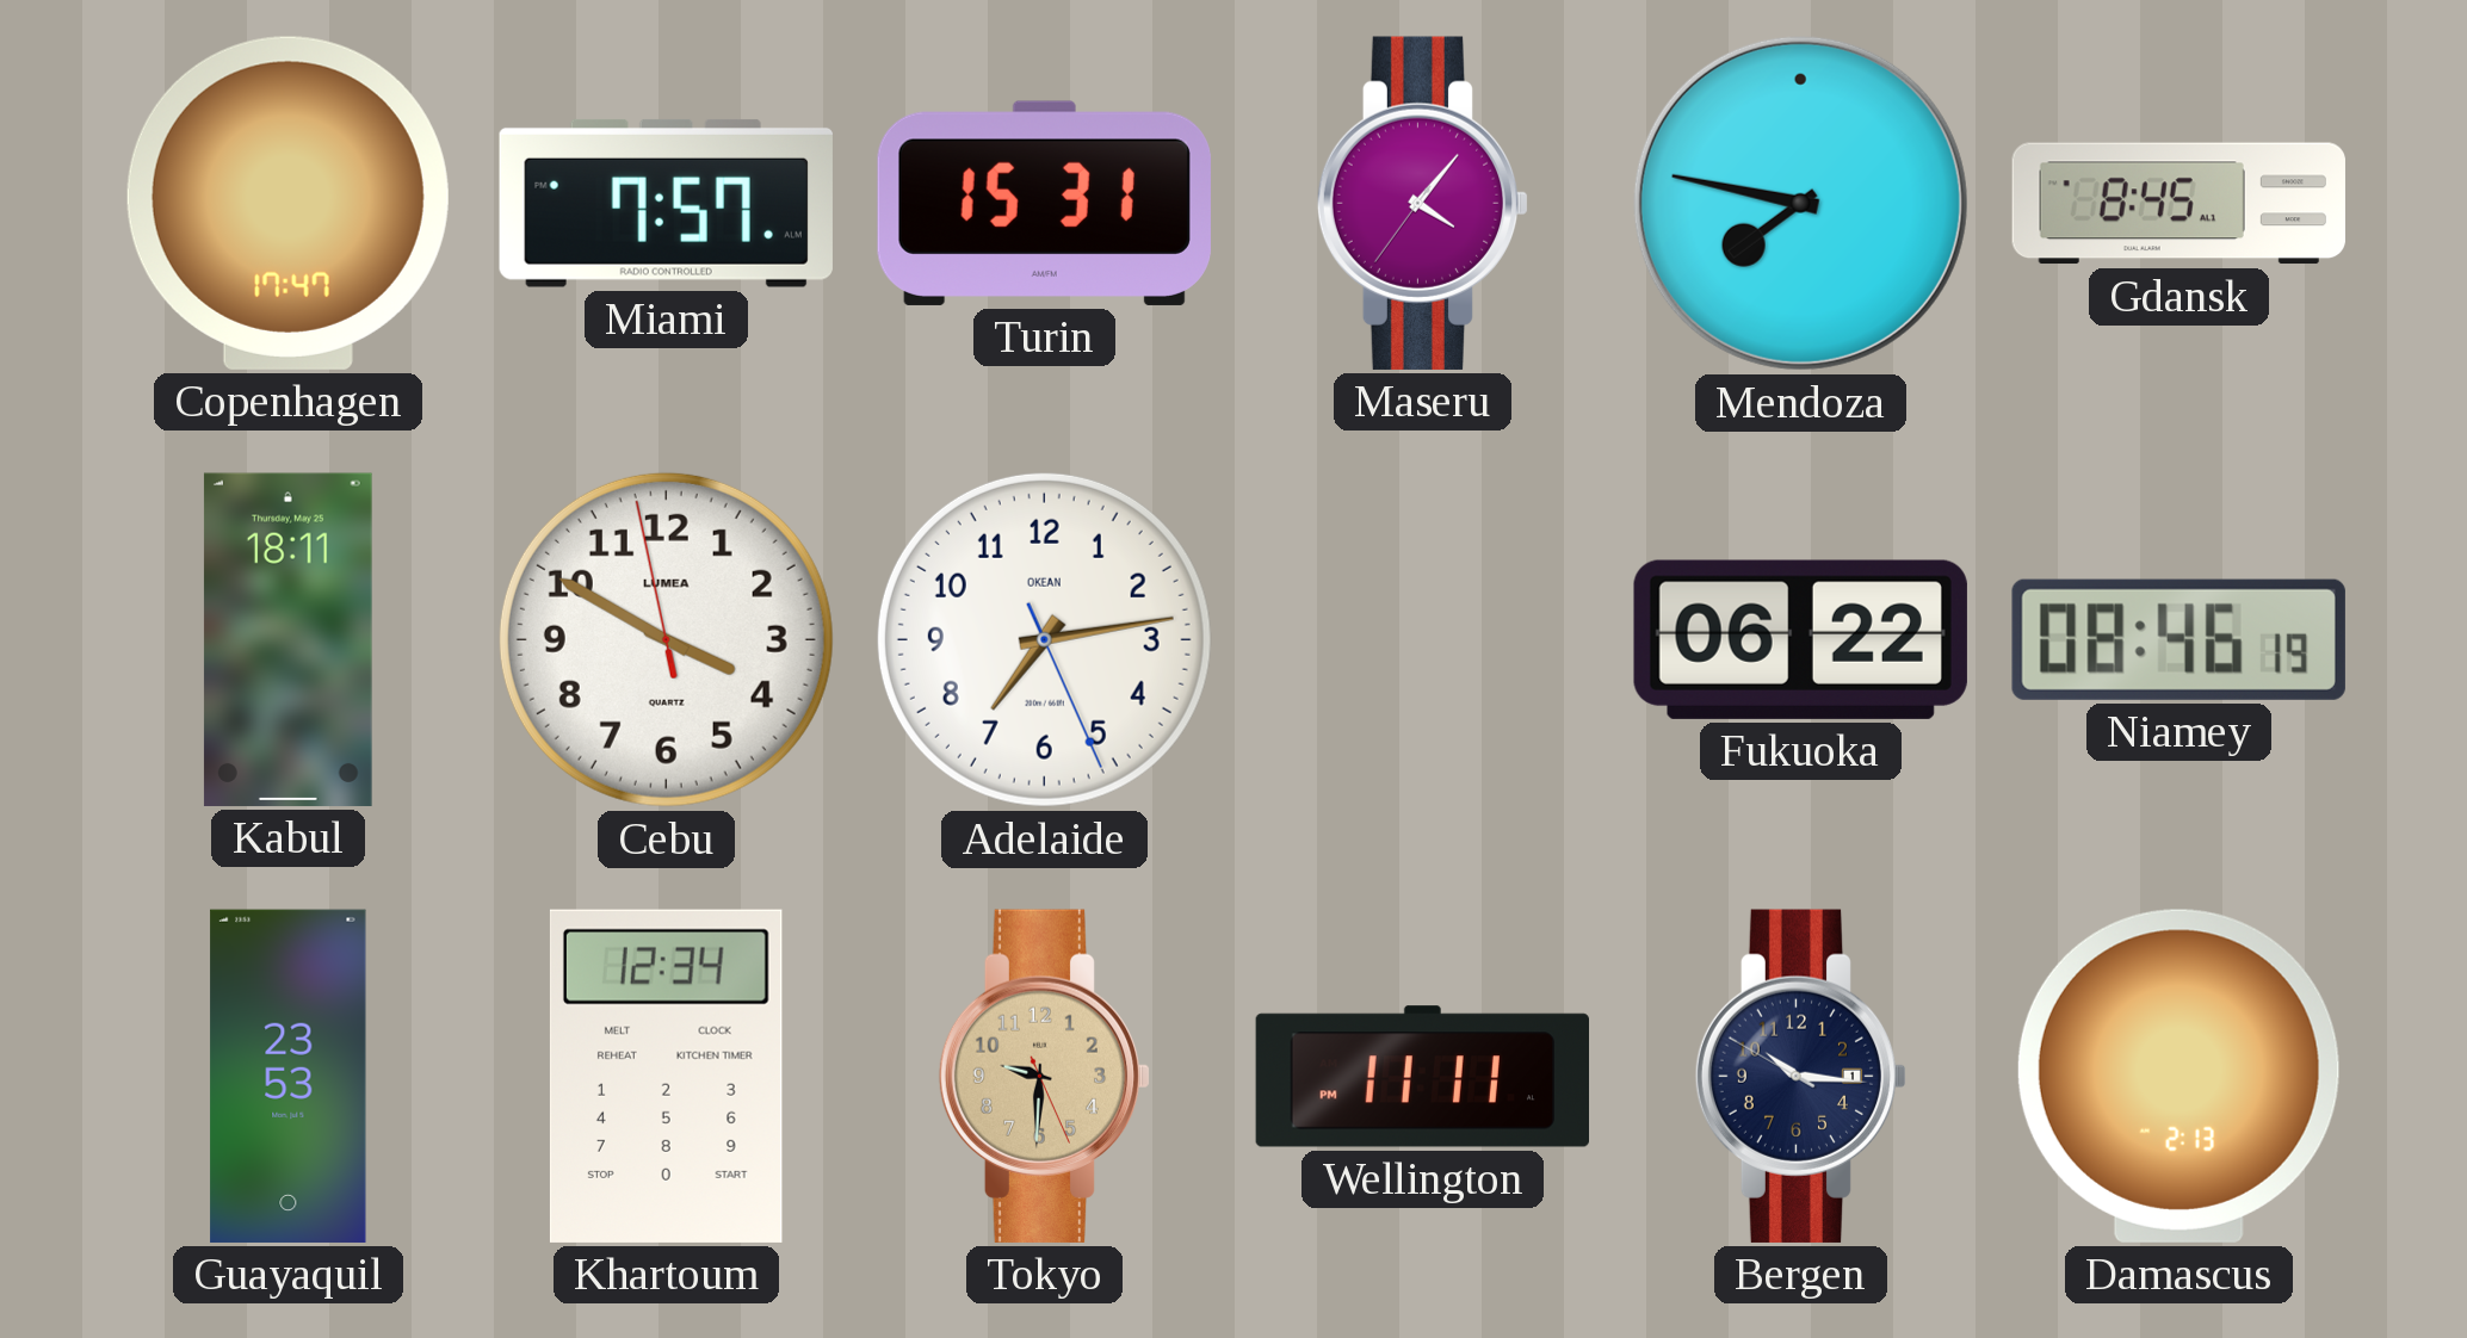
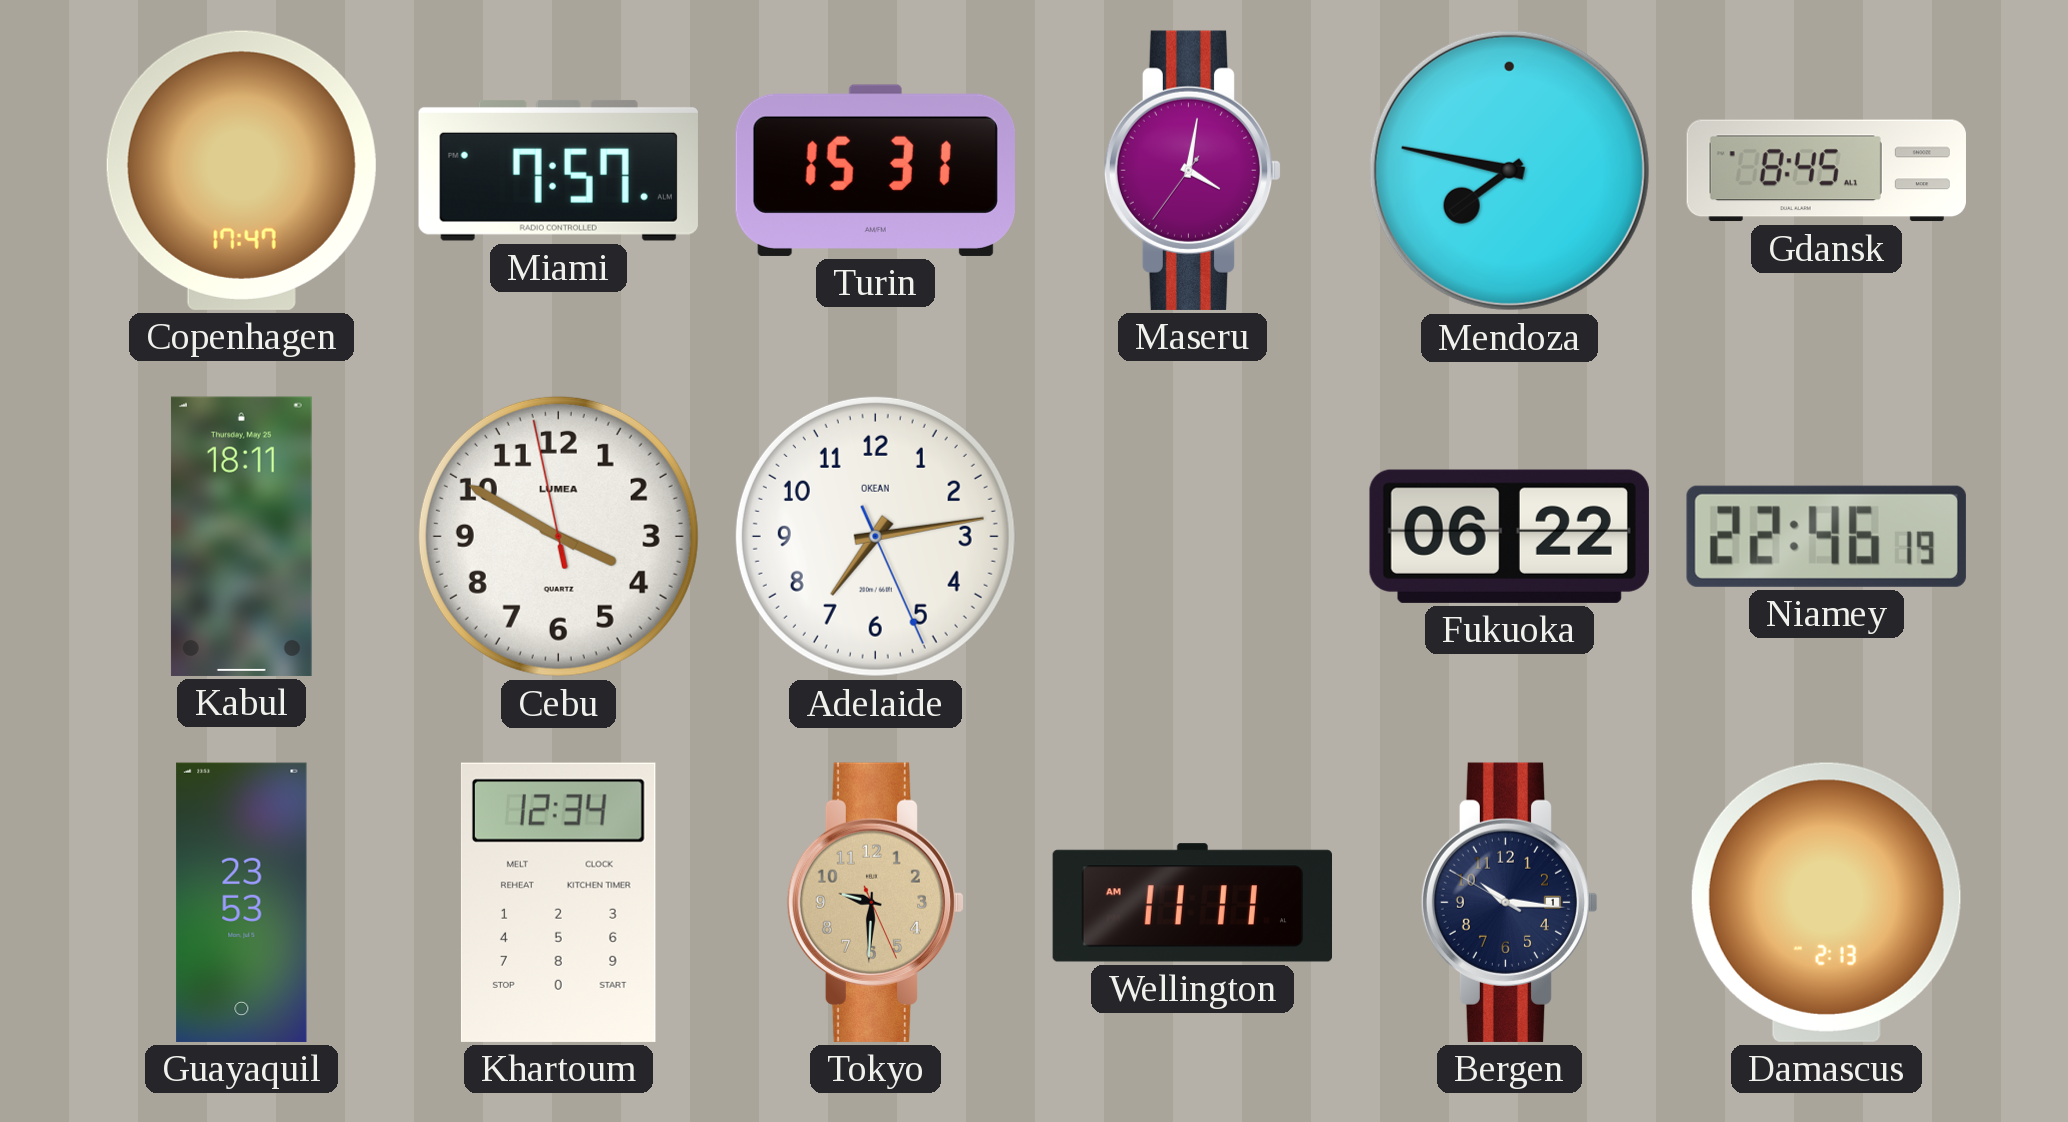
Maseru: 4:06 -> 4:01 (1193, 170)
Niamey: 08:46 -> 22:46 (1826, 536)
Wellington: 11:11 PM -> 11:11 AM (1192, 903)
